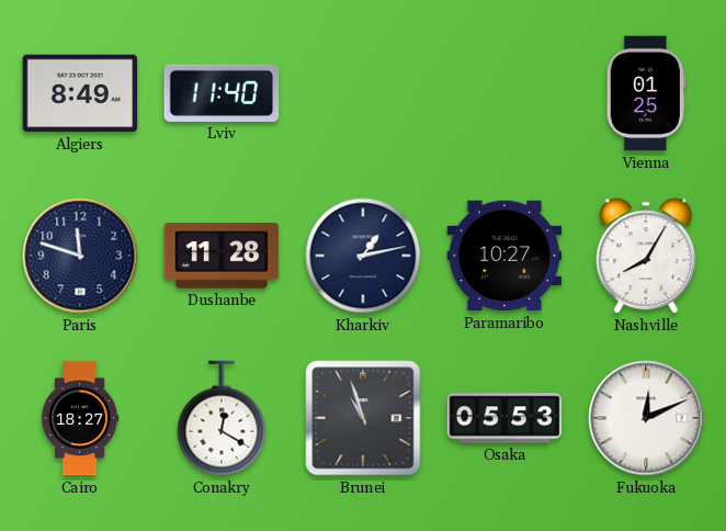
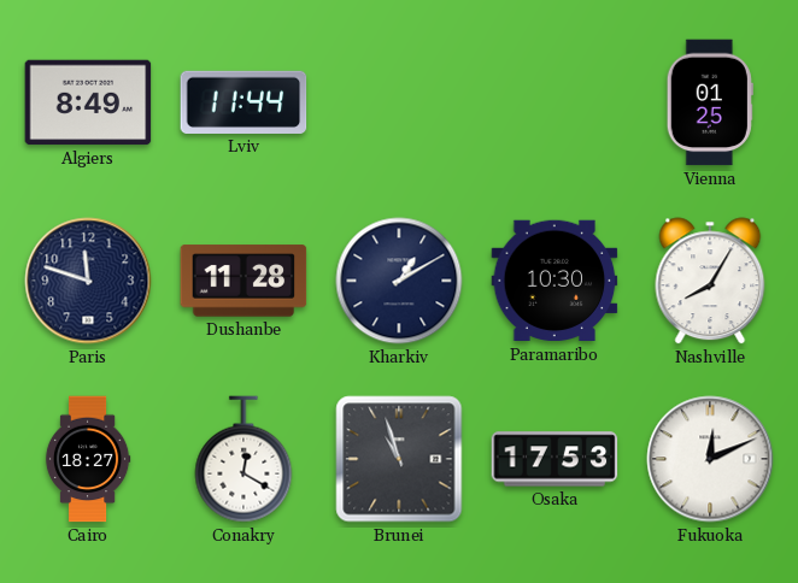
Lviv: 11:40 -> 11:44 (243, 102)
Kharkiv: 1:13 -> 1:10 (399, 281)
Paramaribo: 10:27 -> 10:30 (555, 281)
Osaka: 05:53 -> 17:53 (555, 459)
